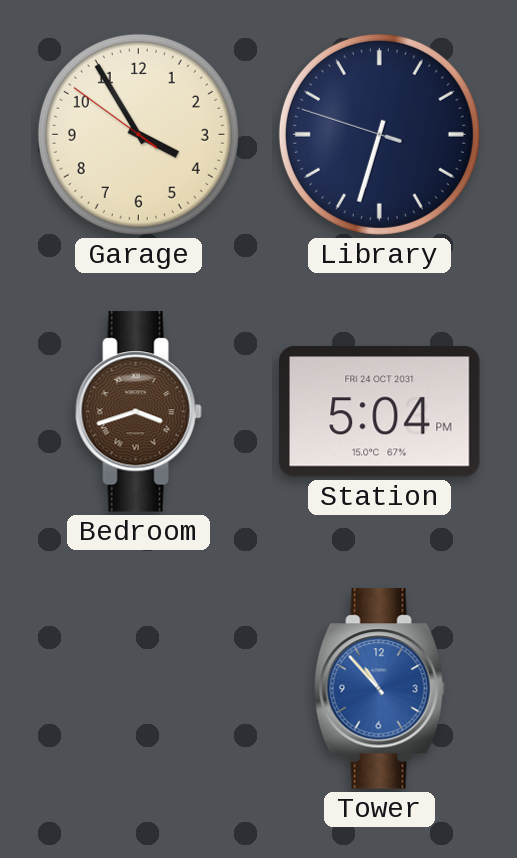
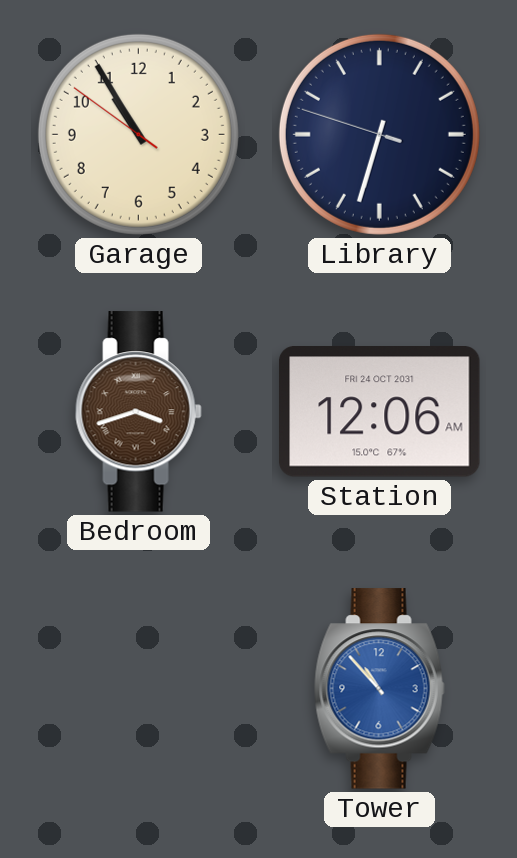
Garage: 3:54 -> 10:54 (138, 134)
Station: 5:04 -> 12:06 (380, 412)
